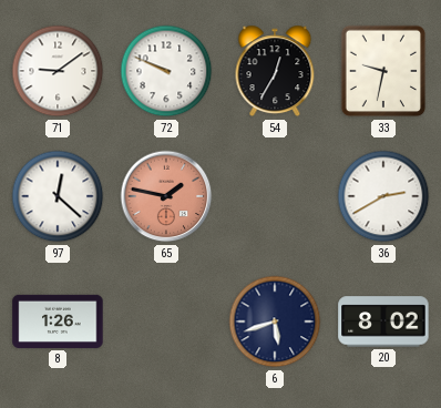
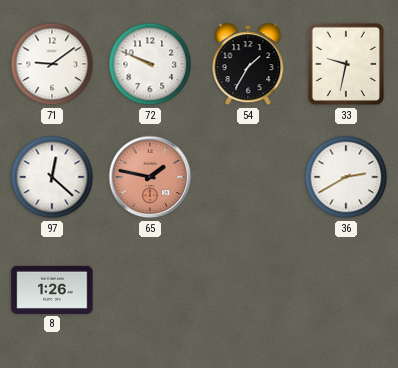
54: 12:35 -> 1:35 (248, 64)
6: 5:42 -> none (275, 322)
20: 8:02 -> none (383, 322)
